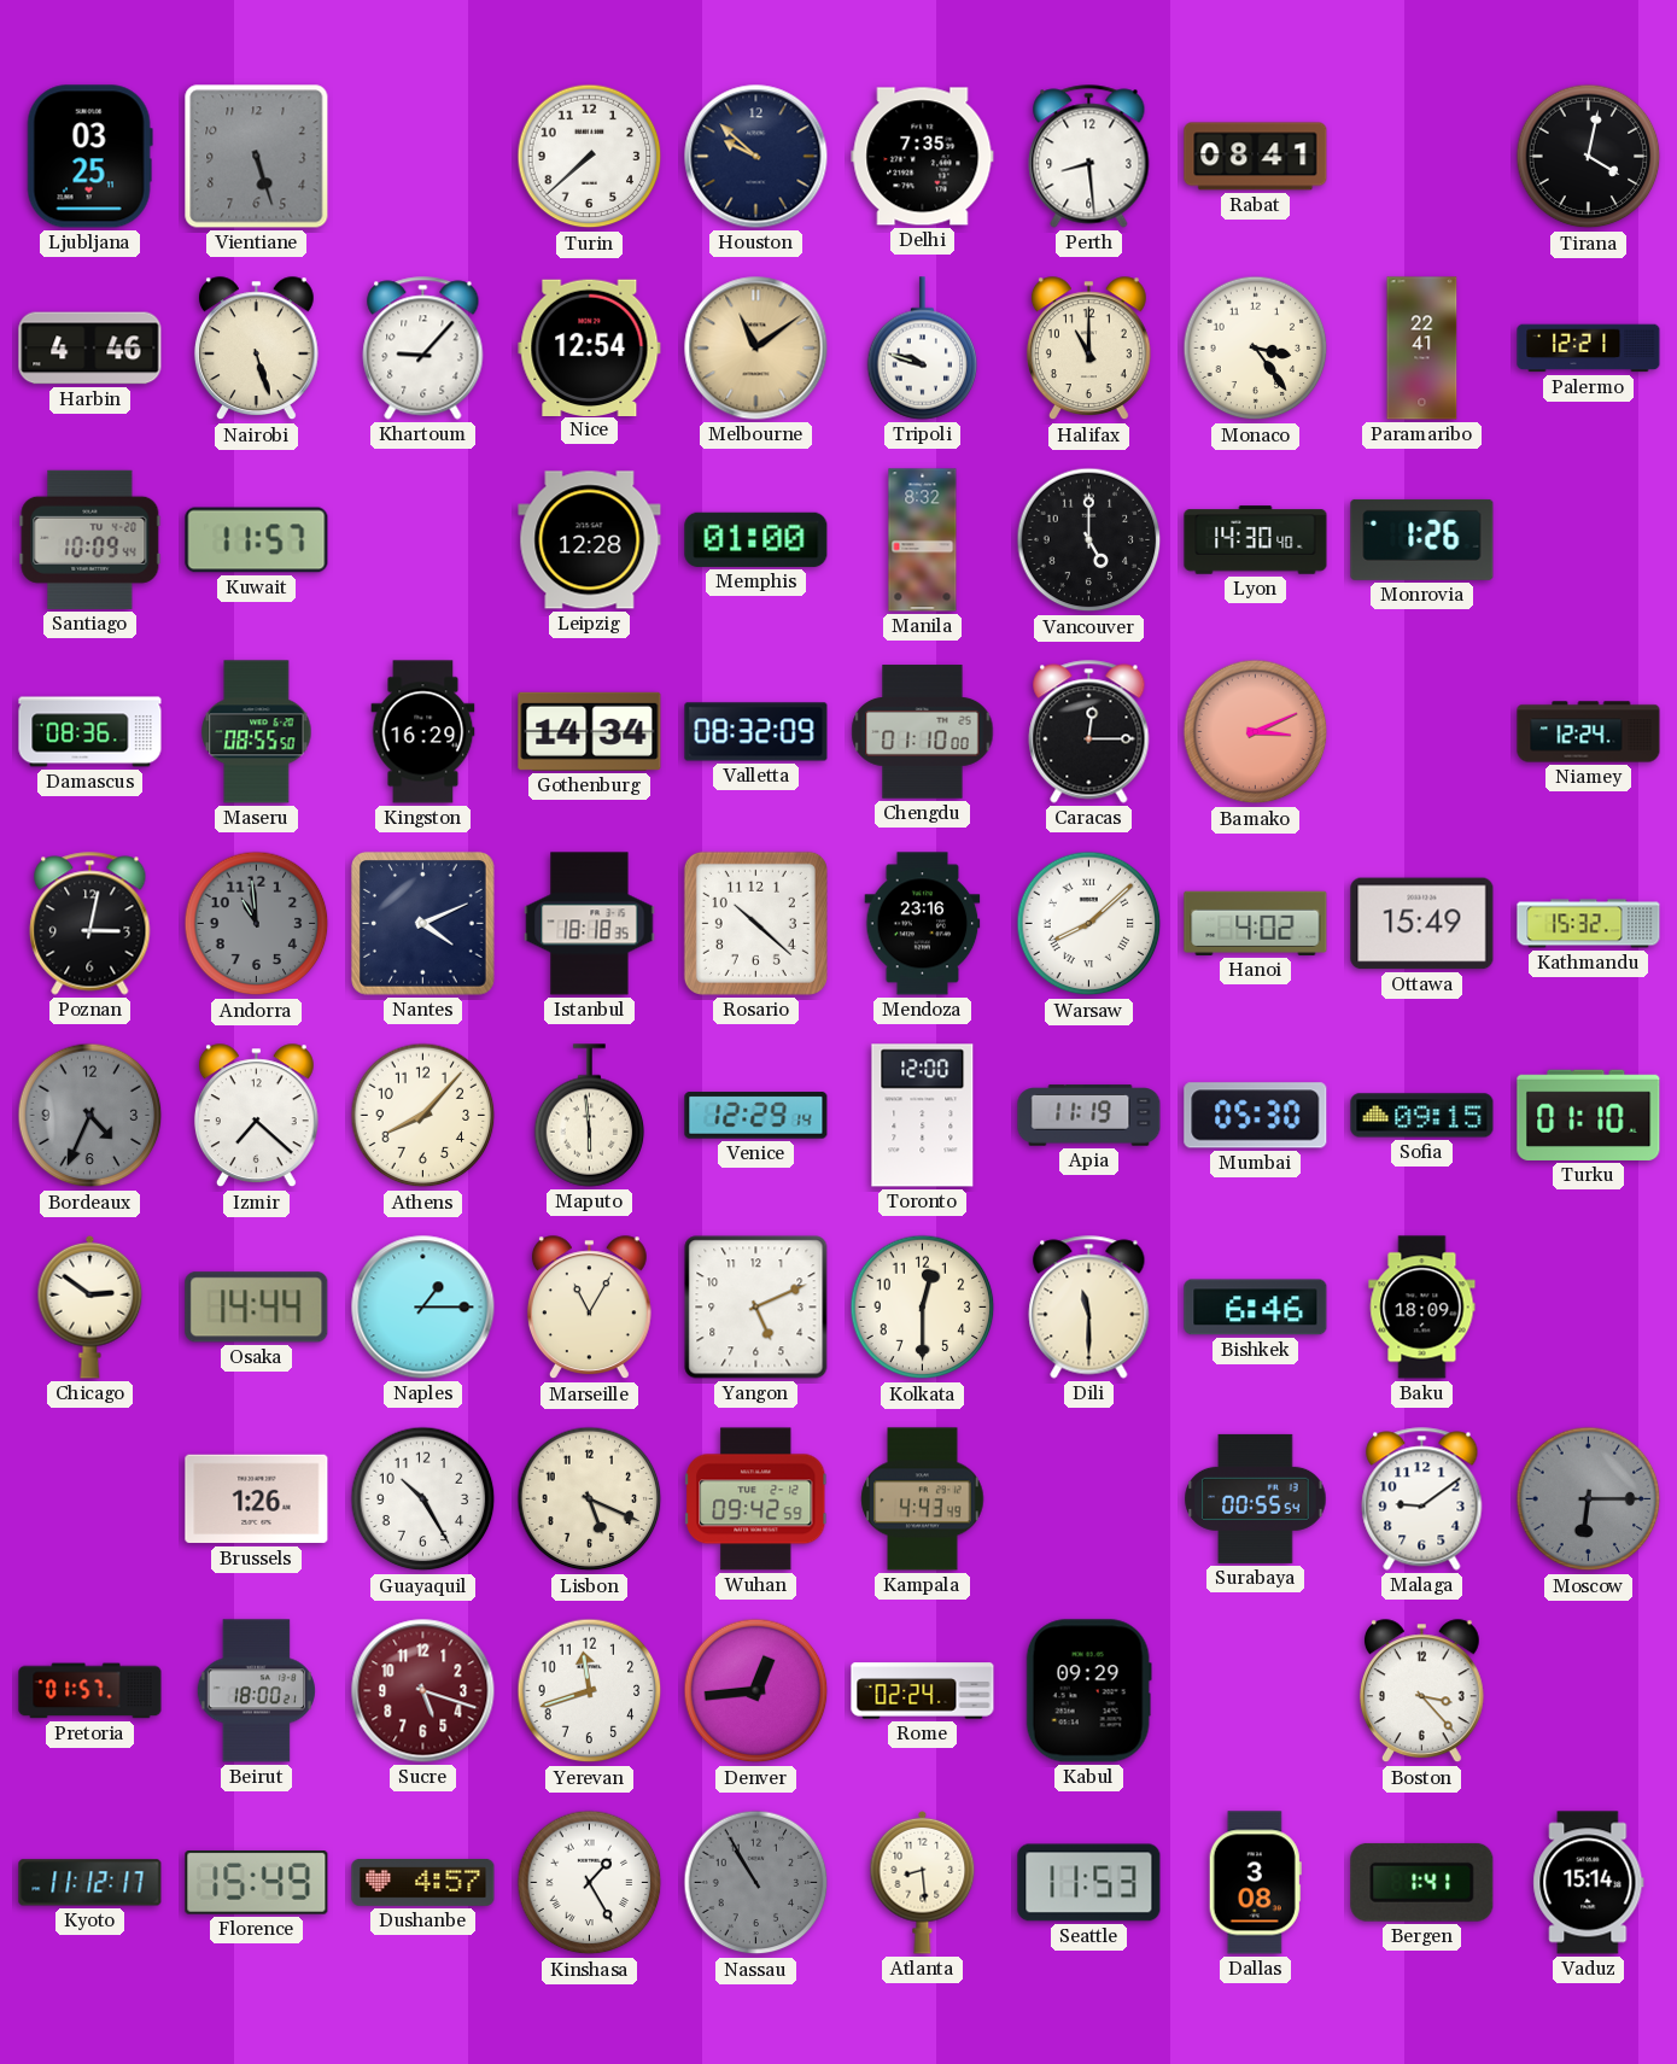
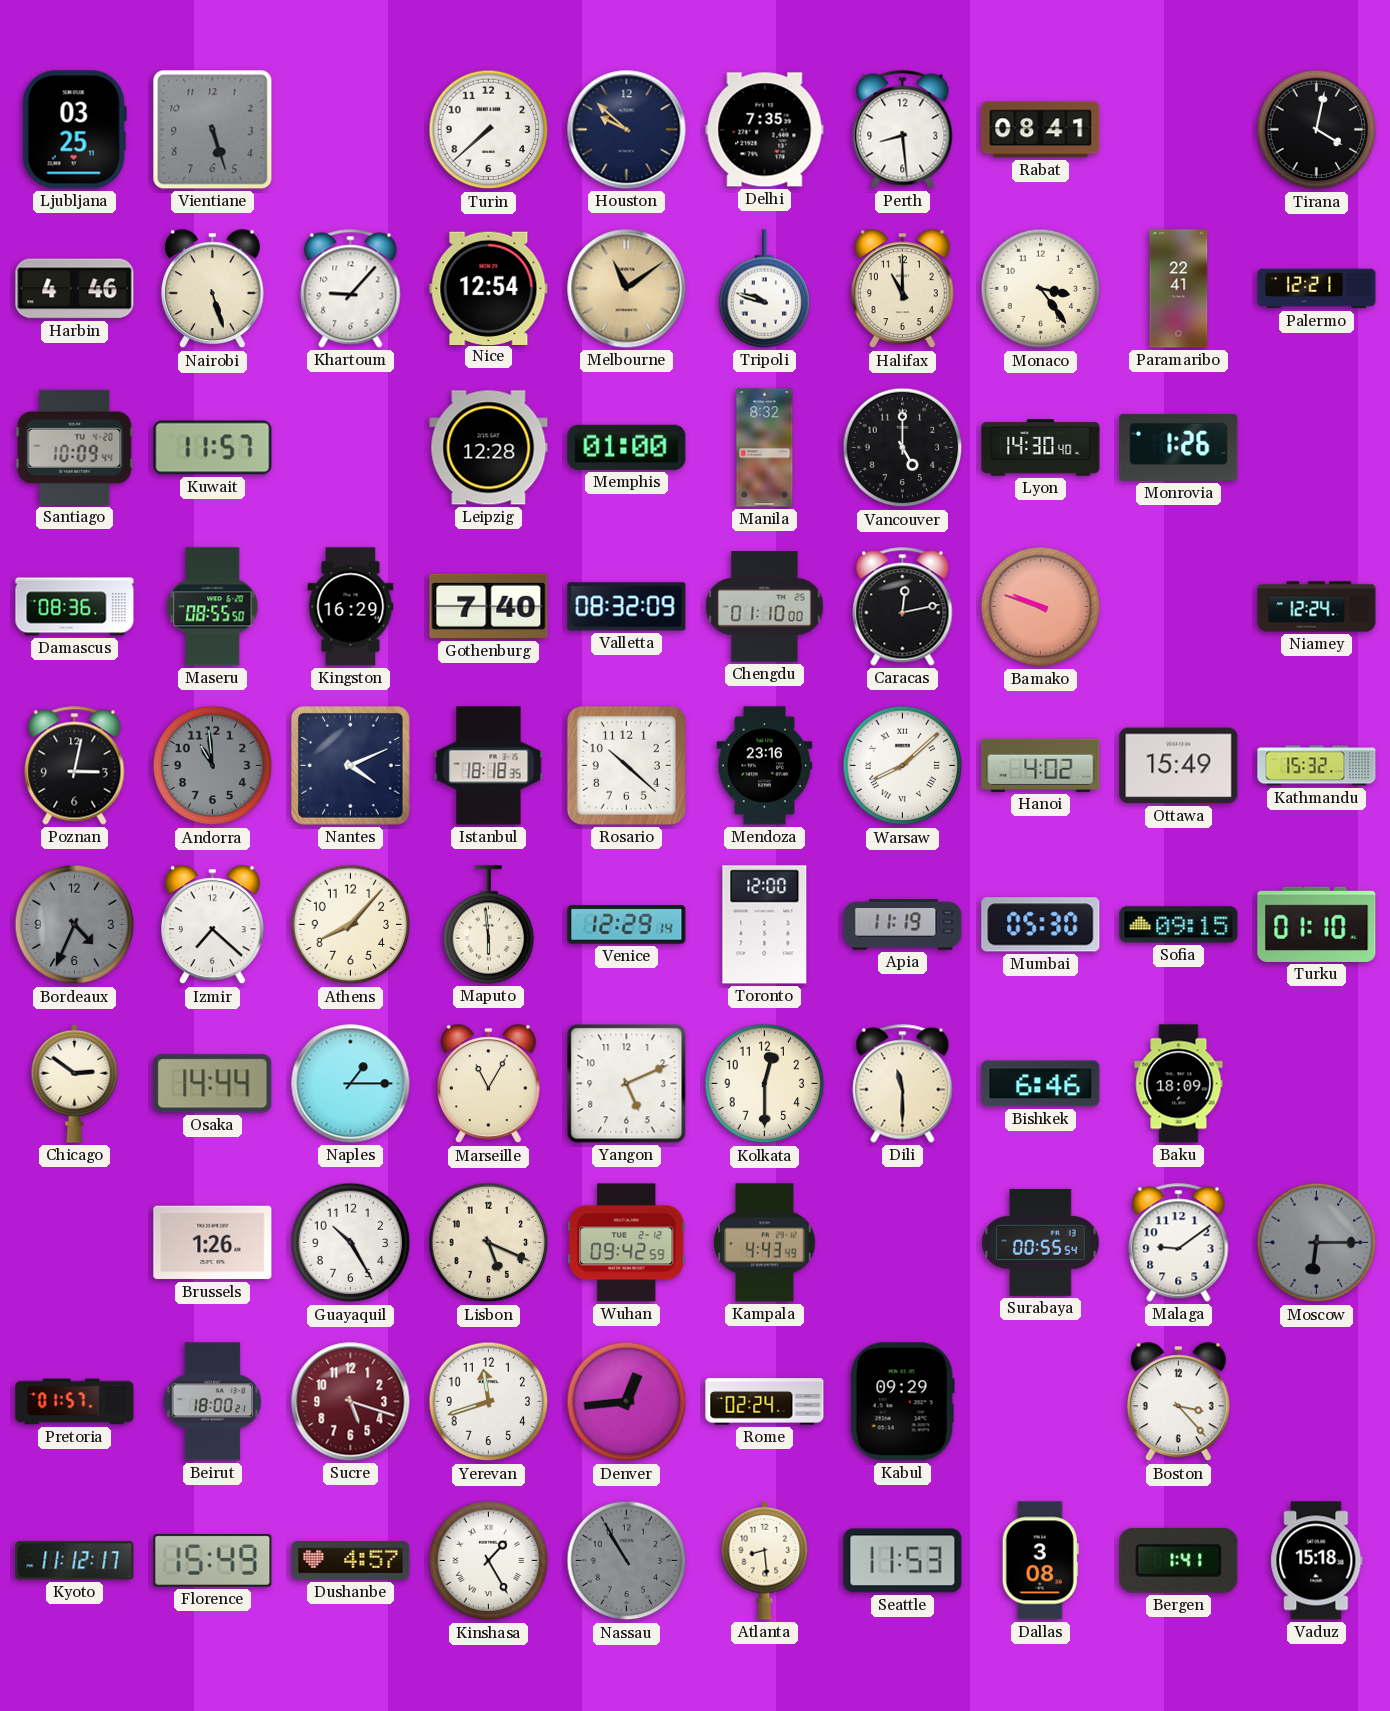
Gothenburg: 14:34 -> 7:40 (489, 606)
Caracas: 12:15 -> 12:13 (903, 607)
Bamako: 3:11 -> 9:48 (1041, 607)
Vaduz: 15:14 -> 15:18 (1317, 1561)
